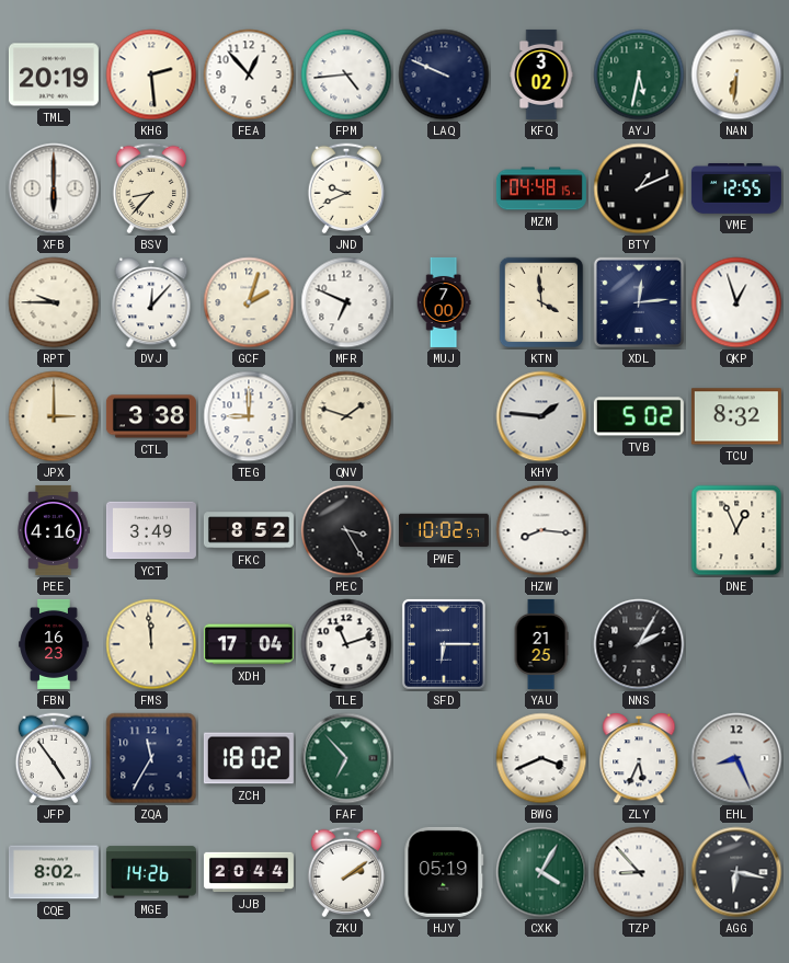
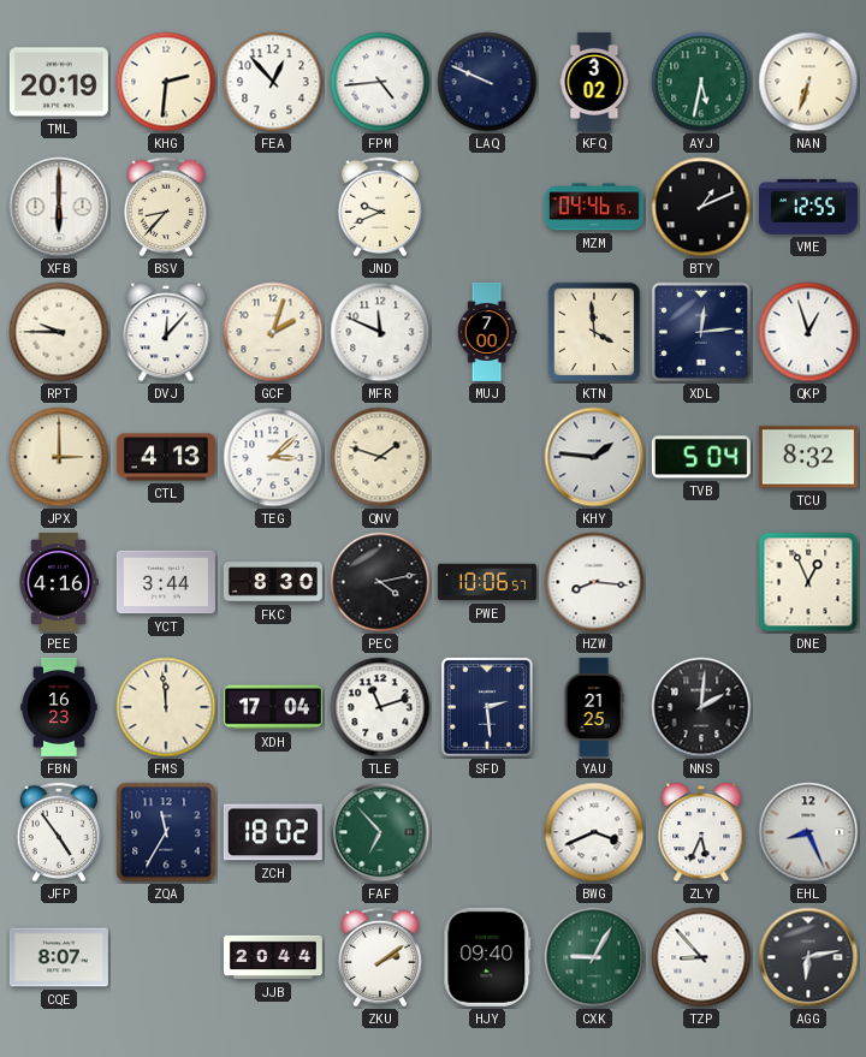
KHG: 2:29 -> 2:31 (166, 82)
NAN: 6:31 -> 6:33 (808, 82)
MZM: 04:48 -> 04:46 (594, 207)
MFR: 6:49 -> 11:49 (380, 332)
CTL: 3:38 -> 4:13 (166, 457)
TEG: 9:00 -> 3:08 (273, 457)
TVB: 5:02 -> 5:04 (701, 457)
YCT: 3:49 -> 3:44 (166, 582)
FKC: 8:52 -> 8:30 (273, 582)
PEC: 3:25 -> 4:13 (380, 582)
PWE: 10:02 -> 10:06 (487, 582)
SFD: 6:15 -> 2:29 (487, 707)
NNS: 2:05 -> 2:01 (701, 707)
CQE: 8:02 -> 8:07 (59, 957)
MGE: 14:26 -> none (151, 872)
HJY: 05:19 -> 09:40 (487, 957)
CXK: 4:05 -> 9:05 (594, 957)
AGG: 6:17 -> 6:13 (808, 957)
